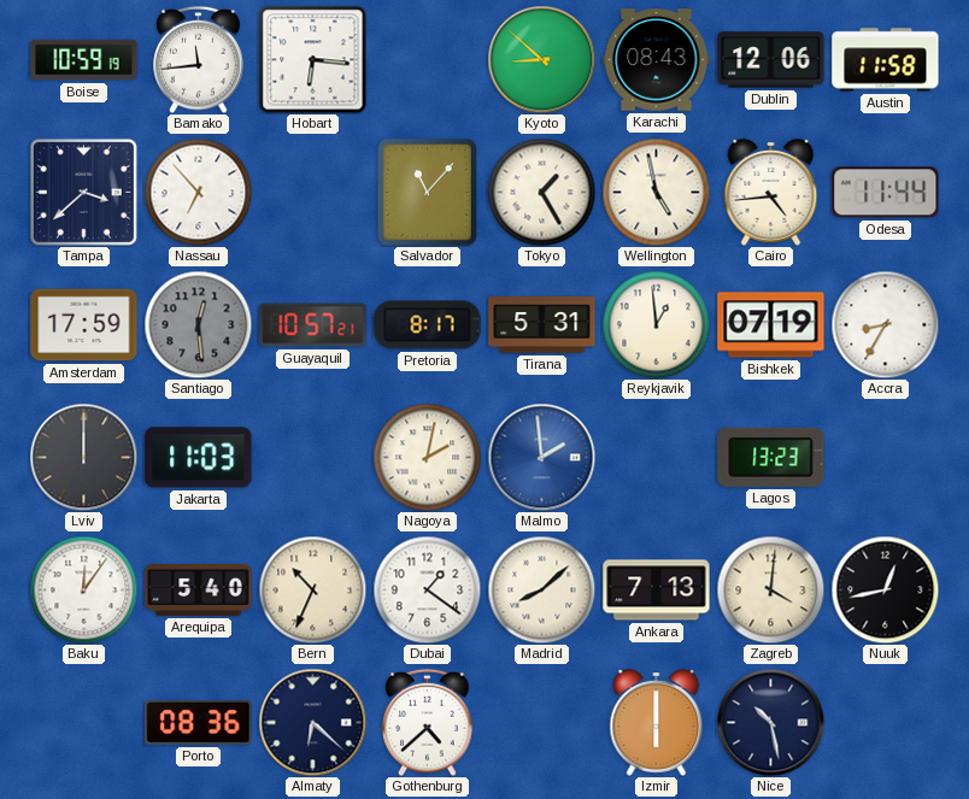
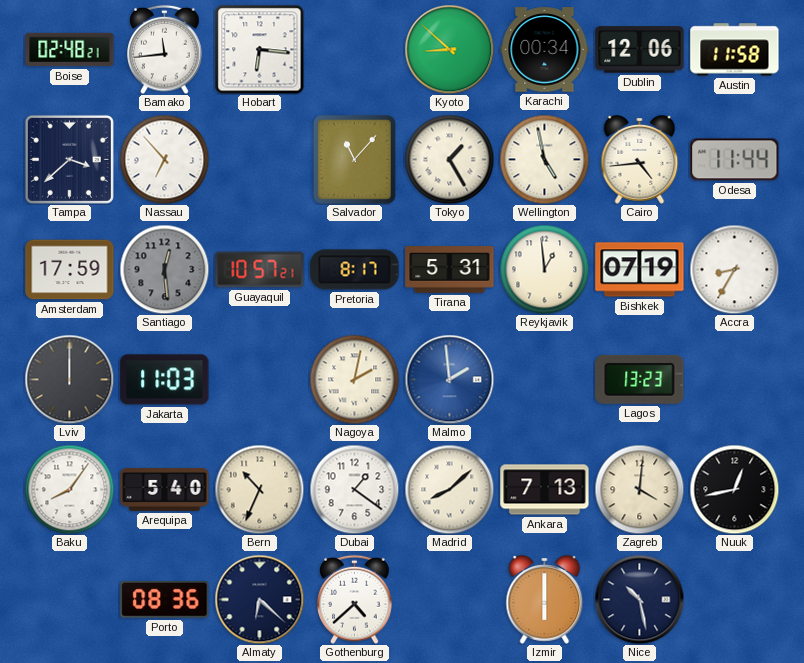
Boise: 10:59 -> 02:48 (70, 50)
Karachi: 08:43 -> 00:34 (545, 50)
Baku: 12:06 -> 8:06 (69, 489)
